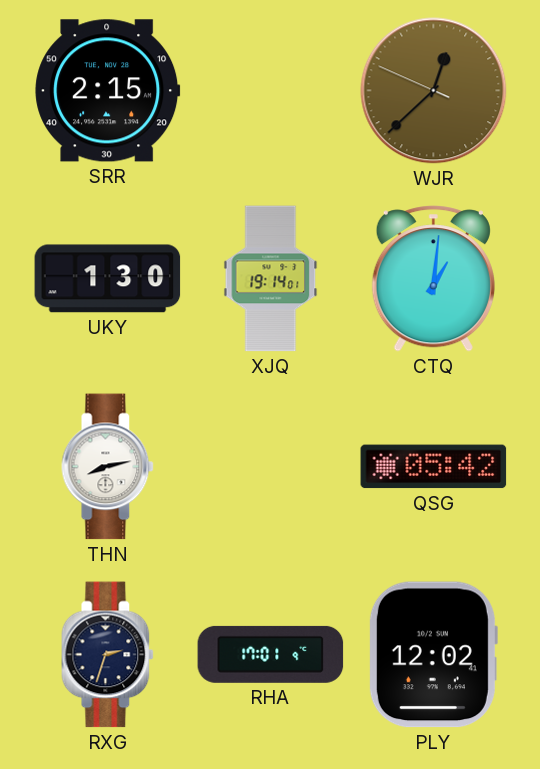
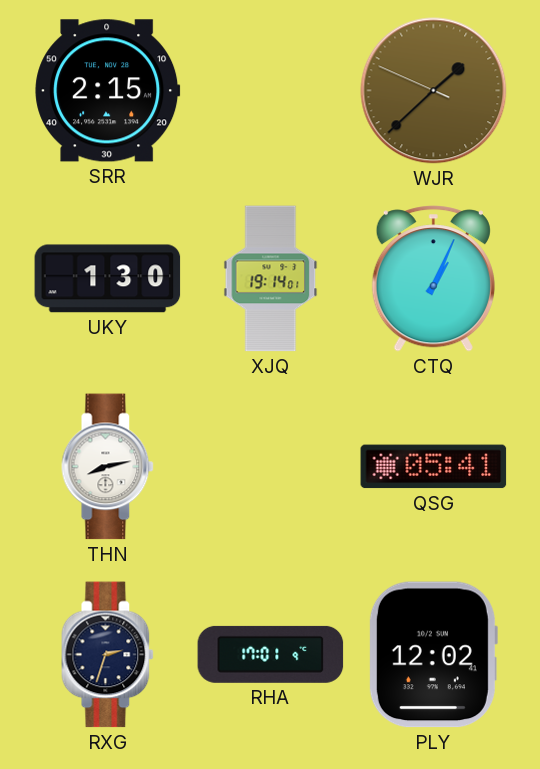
WJR: 12:37 -> 1:37 (434, 91)
CTQ: 1:01 -> 1:04 (433, 279)
QSG: 05:42 -> 05:41 (434, 467)
